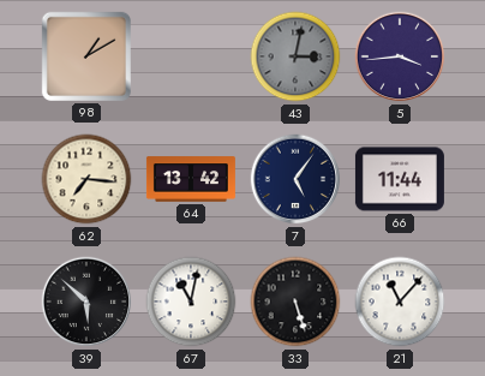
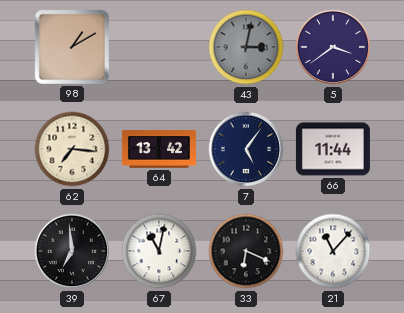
5: 3:44 -> 3:39 (333, 47)
39: 5:52 -> 6:59 (72, 251)
33: 5:27 -> 6:19 (246, 251)
